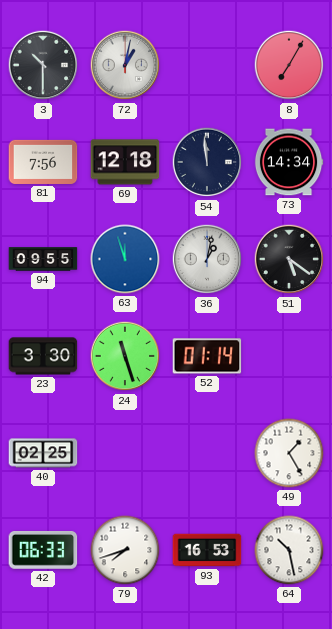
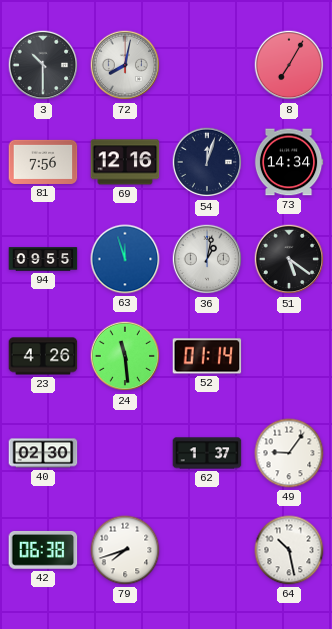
72: 1:02 -> 8:02 (125, 65)
69: 12:18 -> 12:16 (125, 162)
54: 11:59 -> 12:03 (207, 162)
23: 3:30 -> 4:26 (43, 356)
24: 11:27 -> 11:29 (125, 356)
40: 02:25 -> 02:30 (43, 453)
62: none -> 1:37 (207, 453)
49: 1:25 -> 9:06 (289, 453)
42: 06:33 -> 06:38 (43, 550)
93: 16:53 -> none (207, 550)
